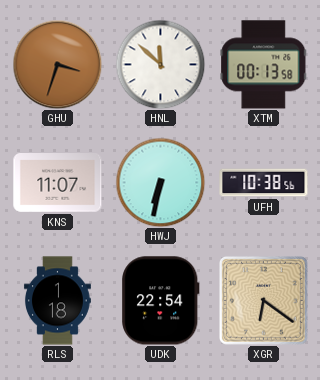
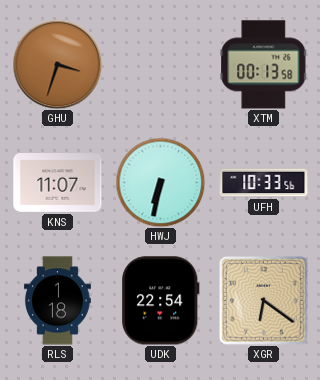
HNL: 11:52 -> none (160, 64)
UFH: 10:38 -> 10:33 (264, 183)
